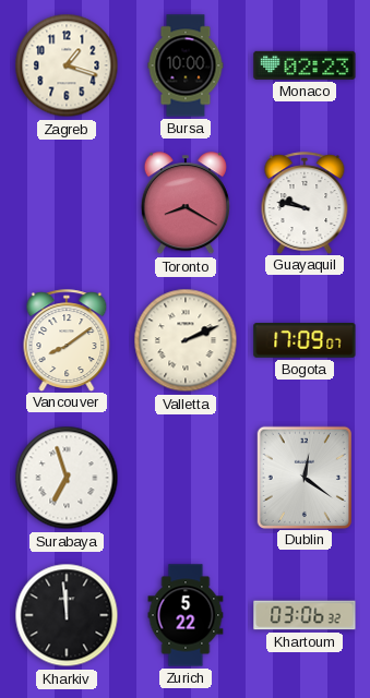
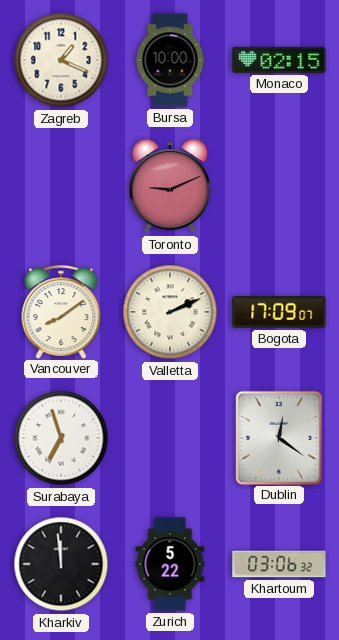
Zagreb: 1:18 -> 1:19 (61, 60)
Monaco: 02:23 -> 02:15 (279, 60)
Toronto: 8:20 -> 9:11 (170, 187)
Guayaquil: 9:47 -> none (305, 203)
